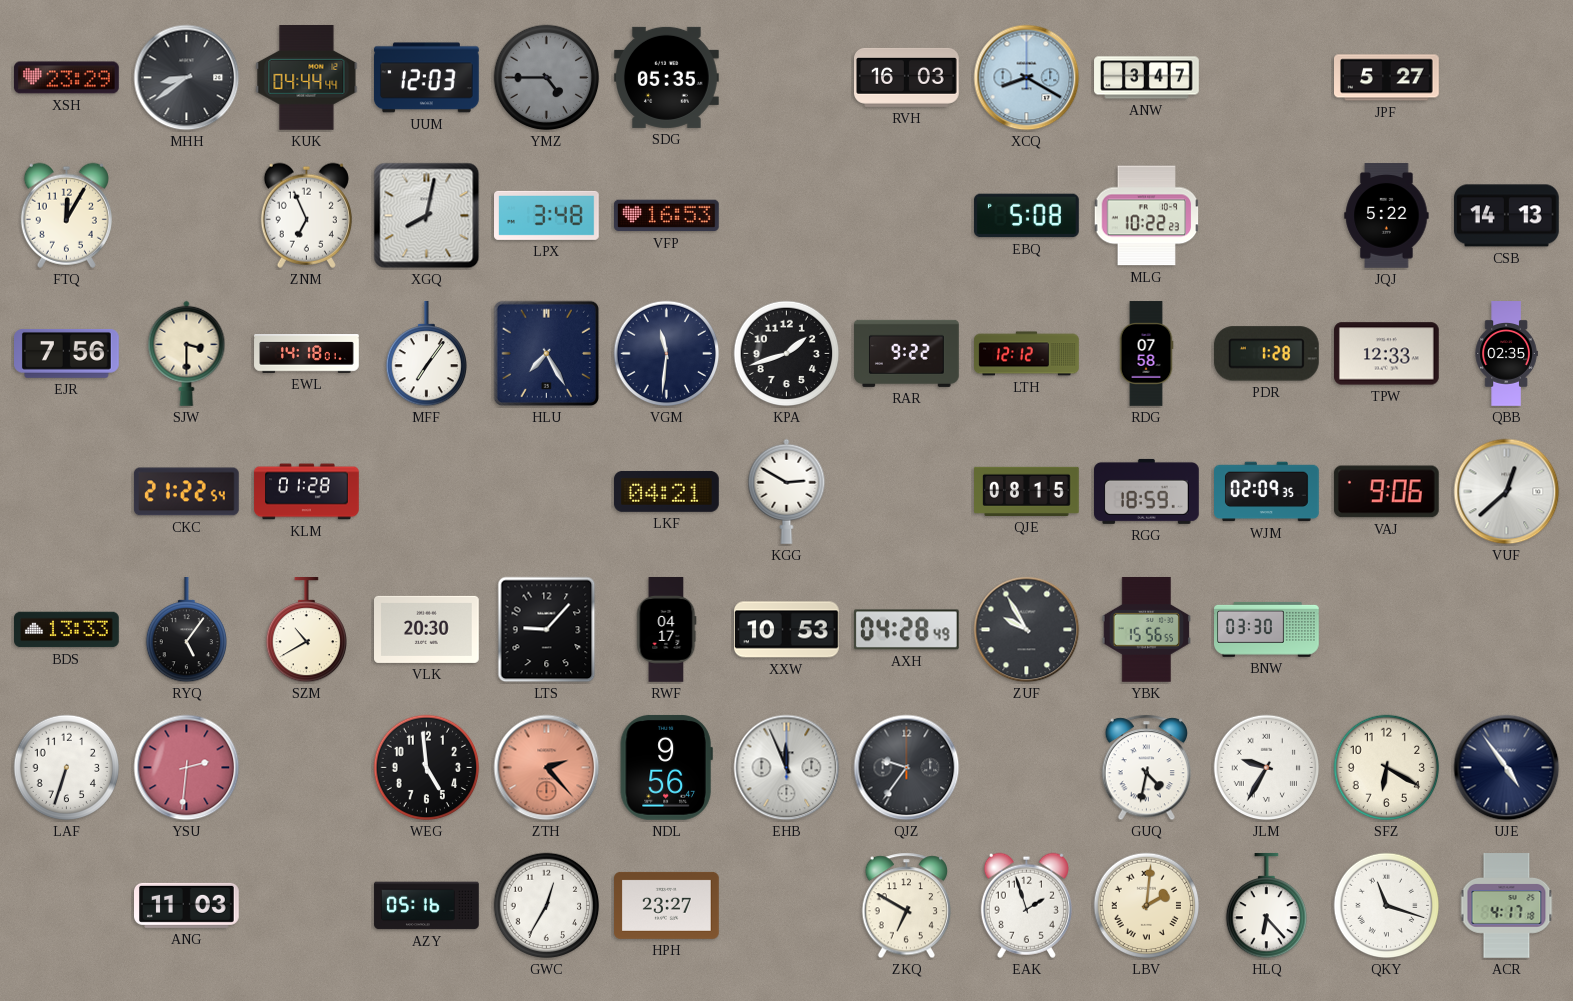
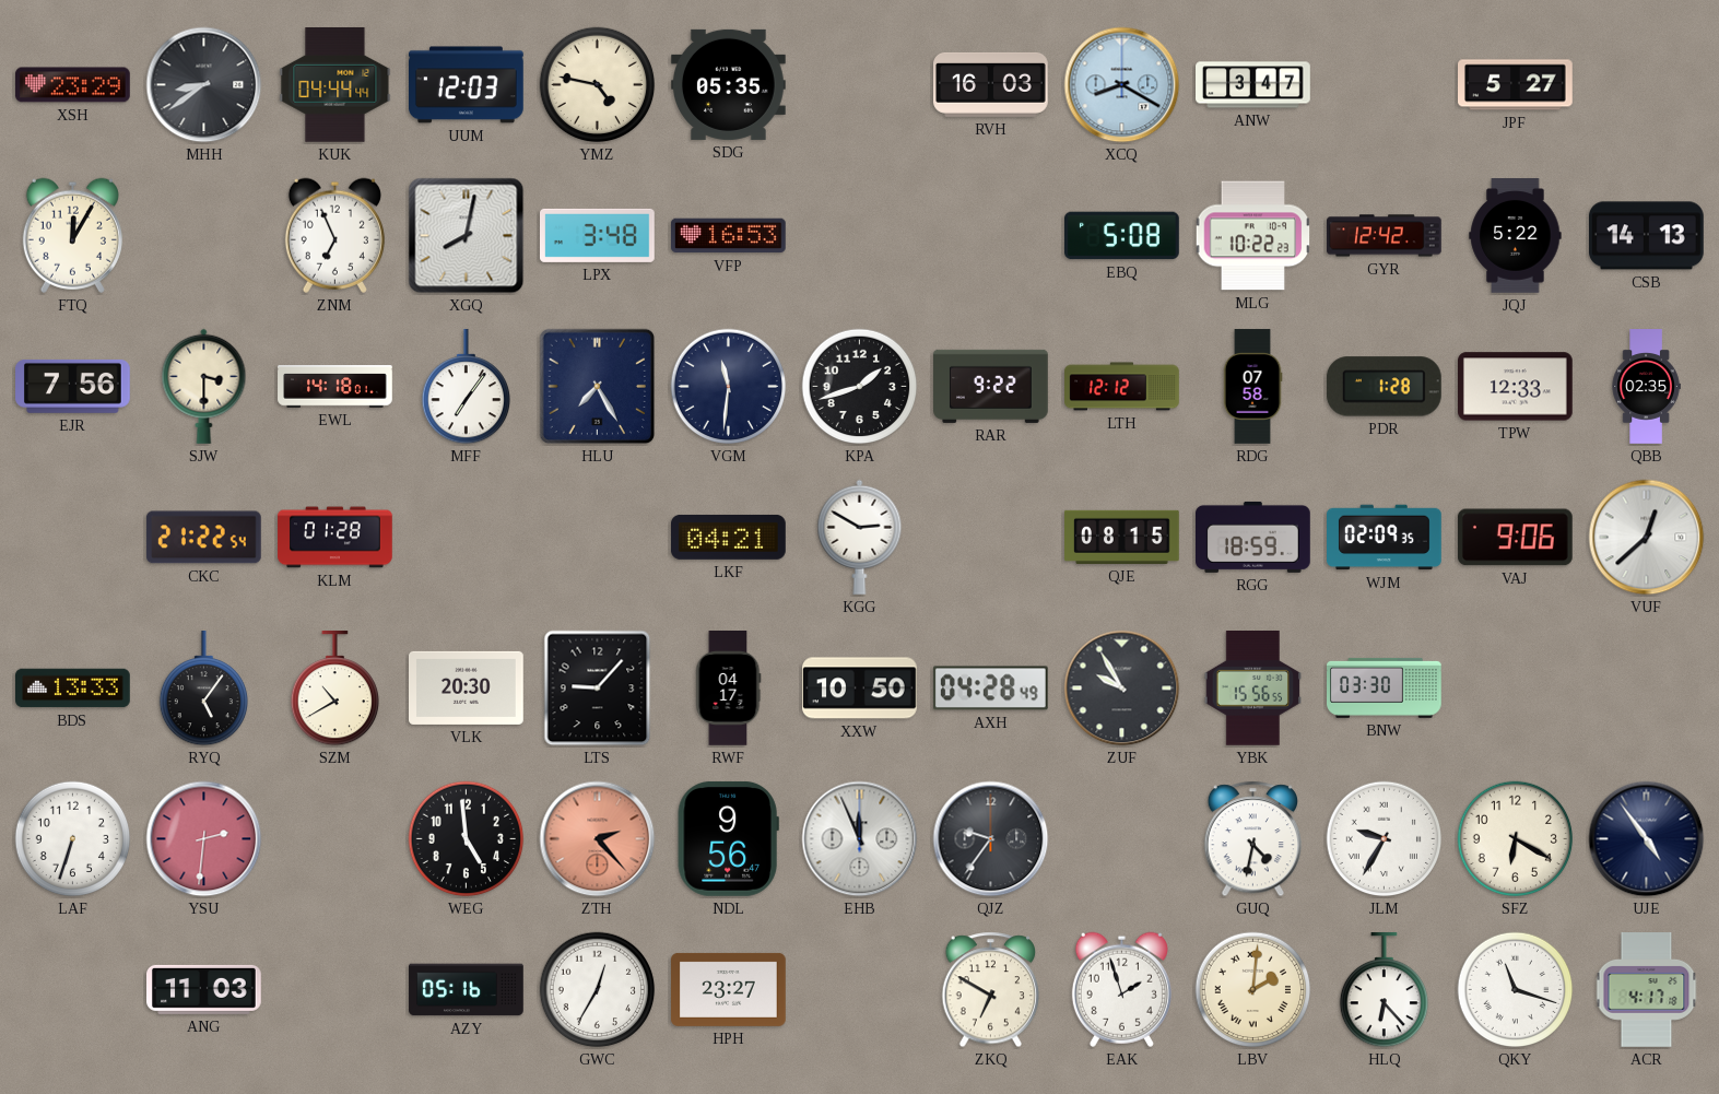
YMZ: 4:45 -> 4:47 (598, 85)
YMZ dial: grey -> cream (598, 85)
GYR: none -> 12:42 (1385, 236)
XXW: 10:53 -> 10:50 (860, 689)
